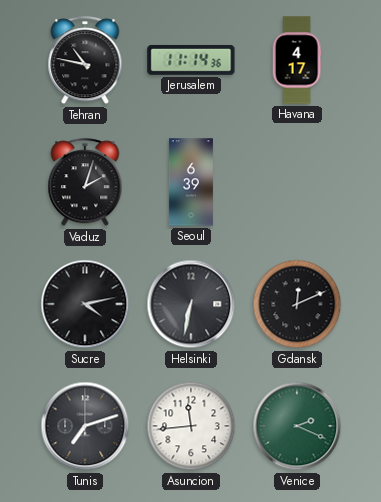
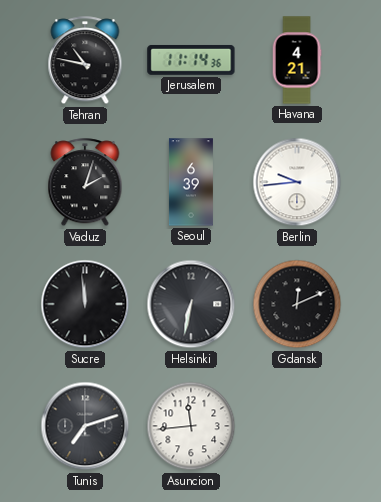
Havana: 4:17 -> 4:21 (297, 60)
Berlin: none -> 9:44 (297, 182)
Sucre: 4:13 -> 11:59 (85, 304)
Venice: 2:19 -> none (297, 426)
